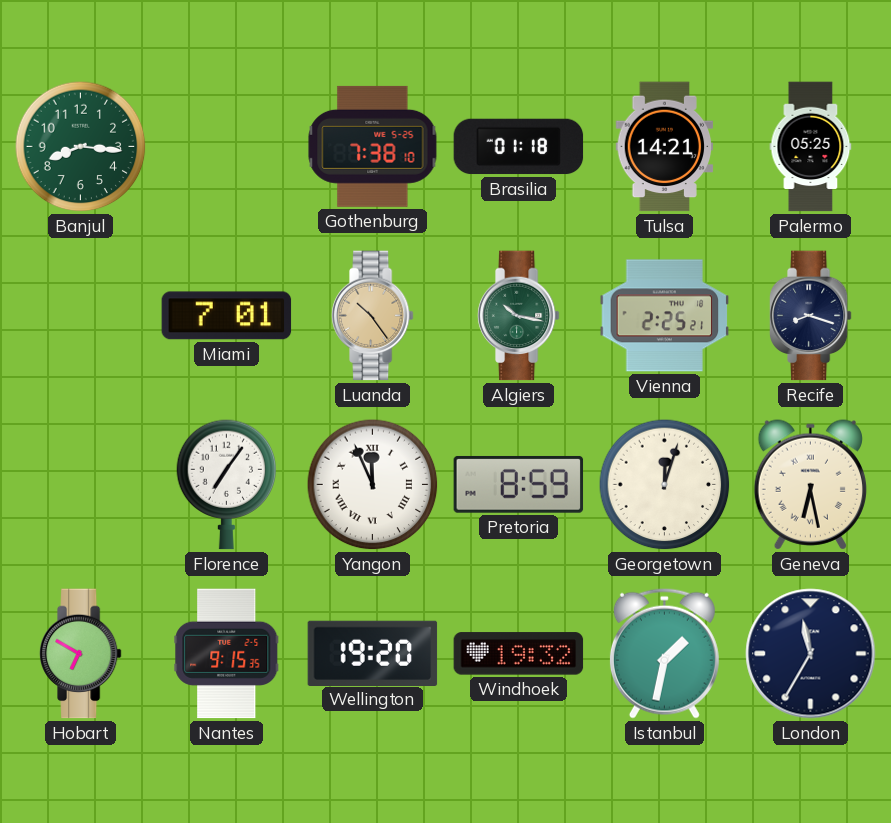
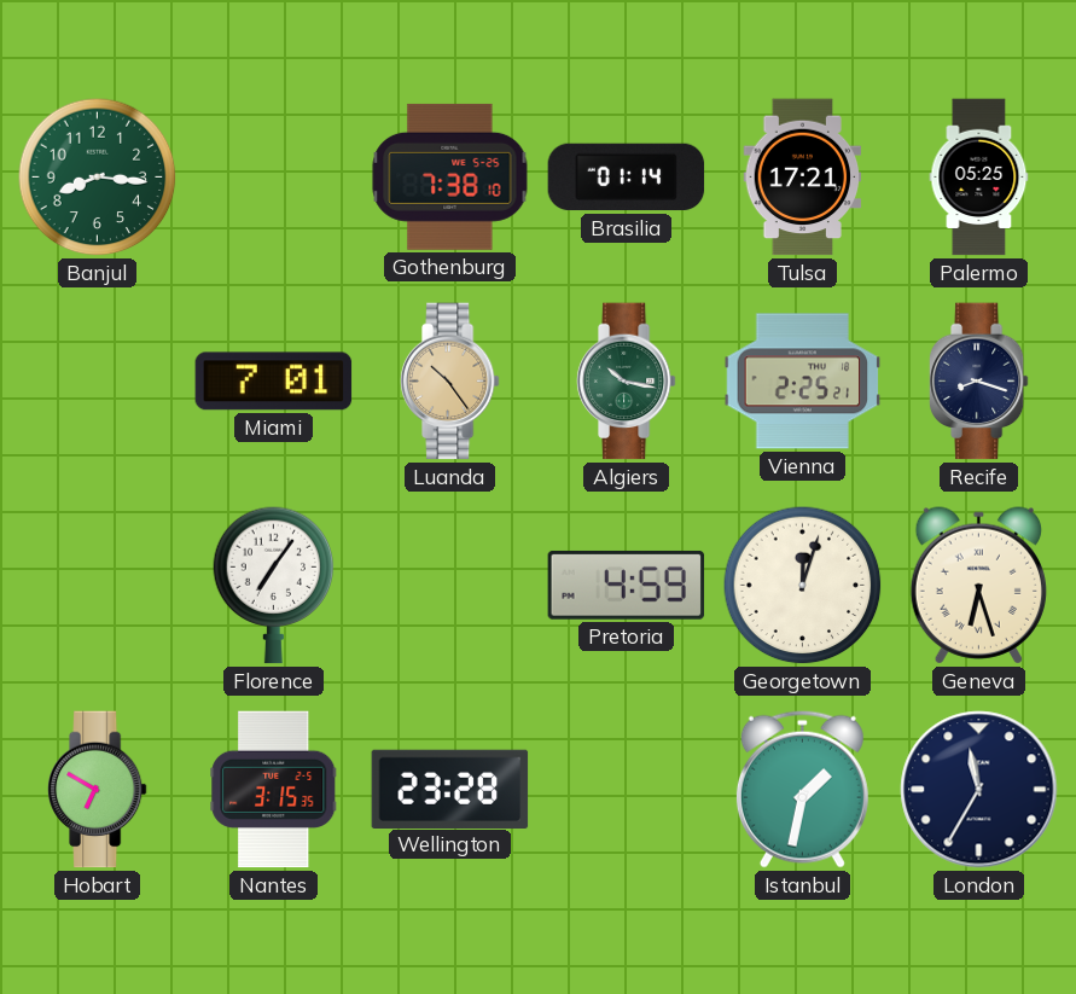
Brasilia: 01:18 -> 01:14 (627, 178)
Tulsa: 14:21 -> 17:21 (803, 178)
Yangon: 11:56 -> none (373, 485)
Pretoria: 8:59 -> 4:59 (627, 585)
Geneva: 6:28 -> 6:27 (978, 586)
Nantes: 9:15 -> 3:15 (274, 790)
Wellington: 19:20 -> 23:28 (450, 789)
Windhoek: 19:32 -> none (519, 654)
